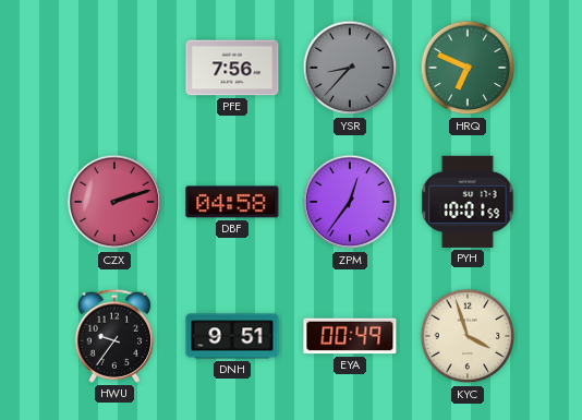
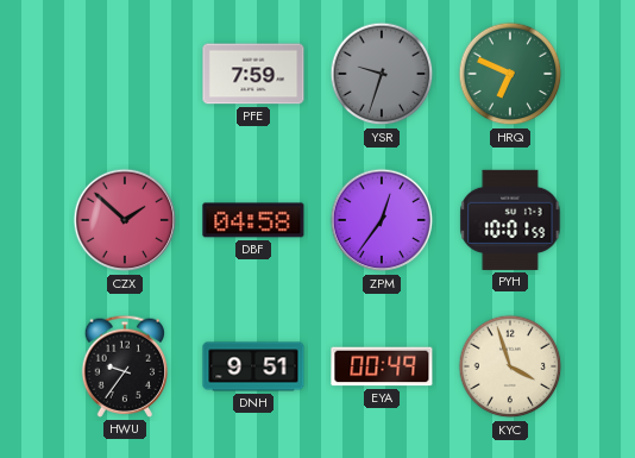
PFE: 7:56 -> 7:59 (253, 74)
YSR: 8:37 -> 9:33 (382, 74)
CZX: 2:12 -> 1:52 (125, 220)
